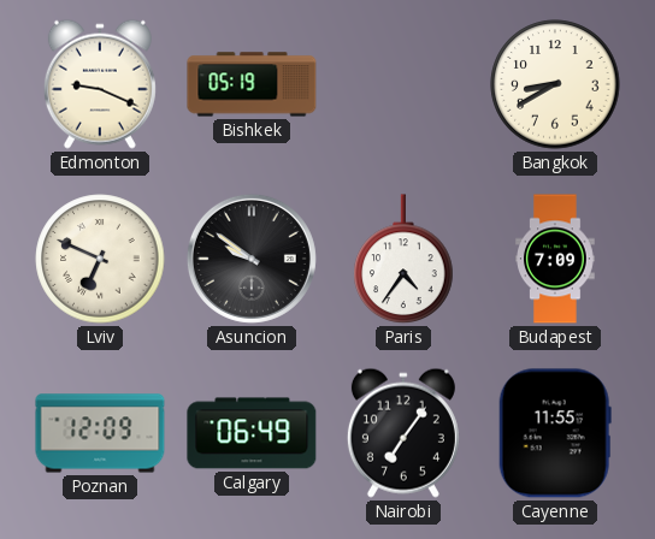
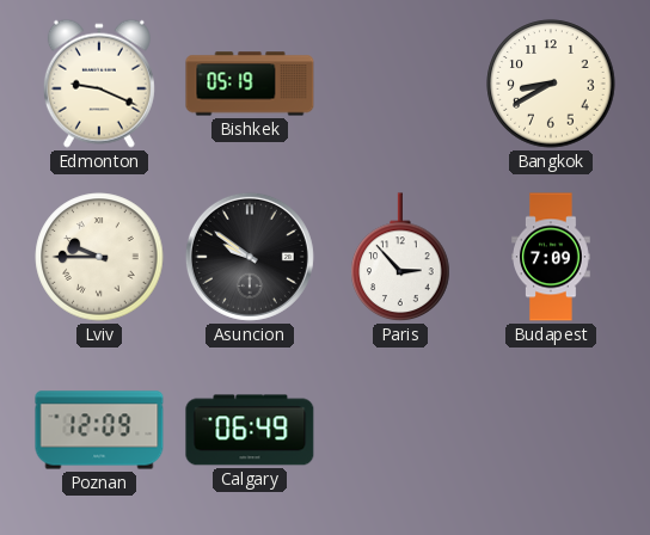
Lviv: 6:49 -> 9:45 (99, 257)
Paris: 4:36 -> 2:53 (400, 257)
Nairobi: 7:06 -> none (403, 433)
Cayenne: 11:55 -> none (555, 433)
